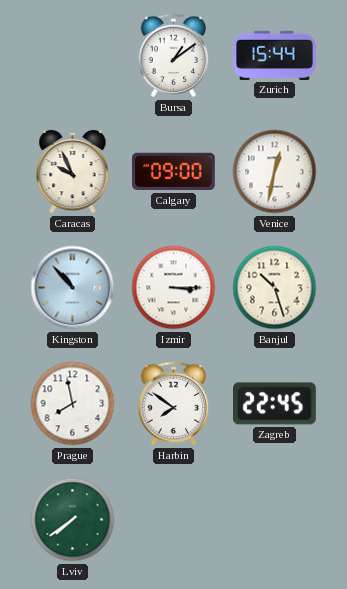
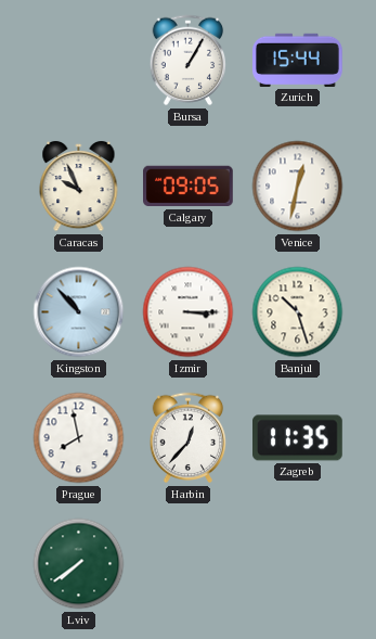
Bursa: 1:09 -> 1:05 (189, 61)
Calgary: 09:00 -> 09:05 (189, 187)
Harbin: 7:51 -> 12:37 (189, 438)
Zagreb: 22:45 -> 11:35 (298, 438)
